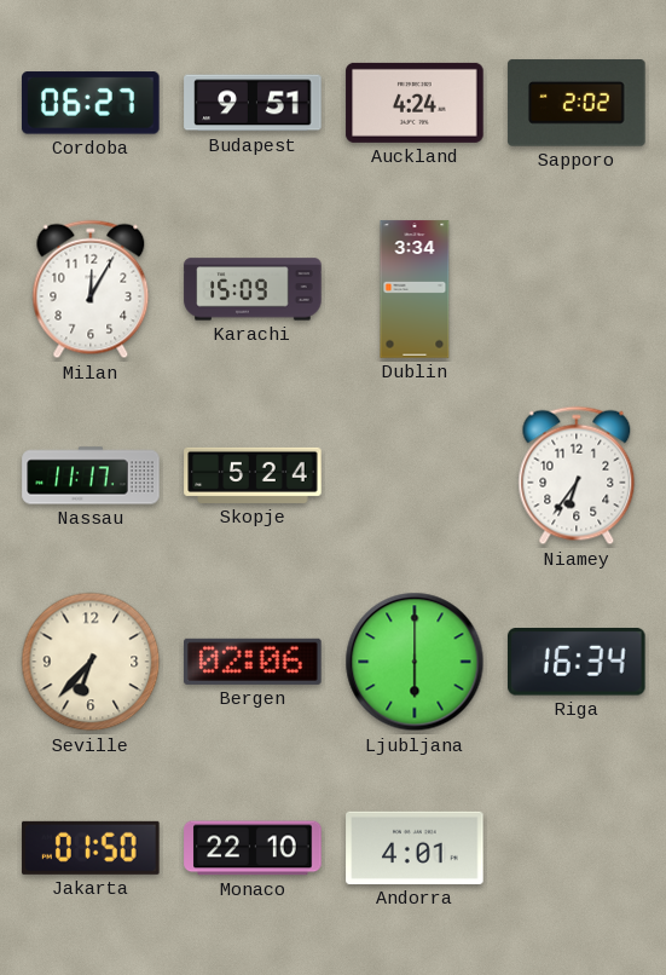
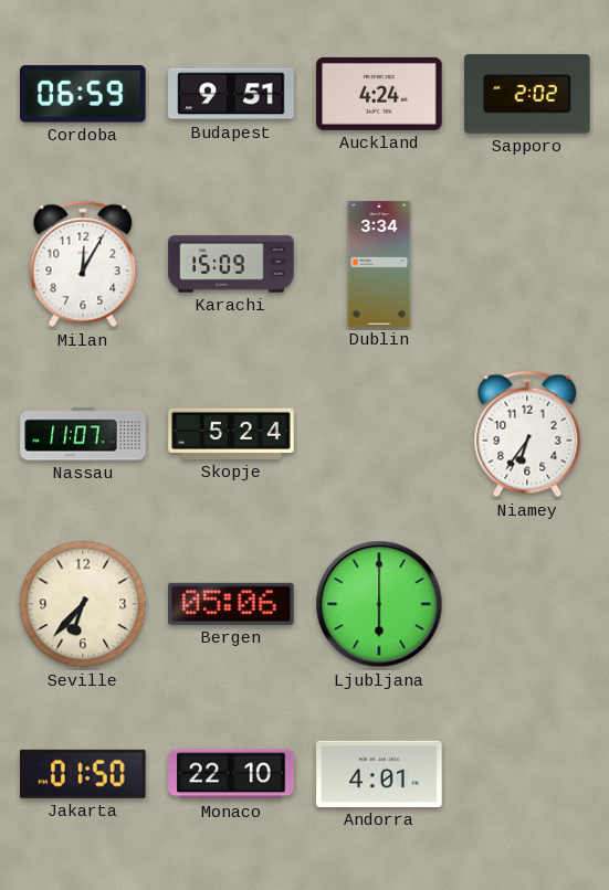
Cordoba: 06:27 -> 06:59 (84, 94)
Nassau: 11:17 -> 11:07 (83, 434)
Bergen: 02:06 -> 05:06 (231, 604)
Riga: 16:34 -> none (578, 663)
